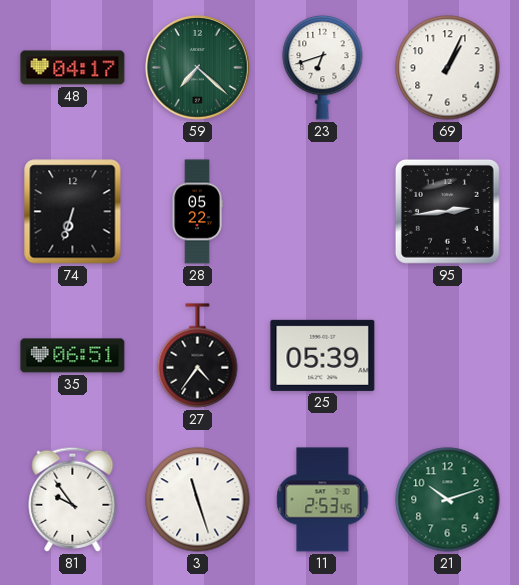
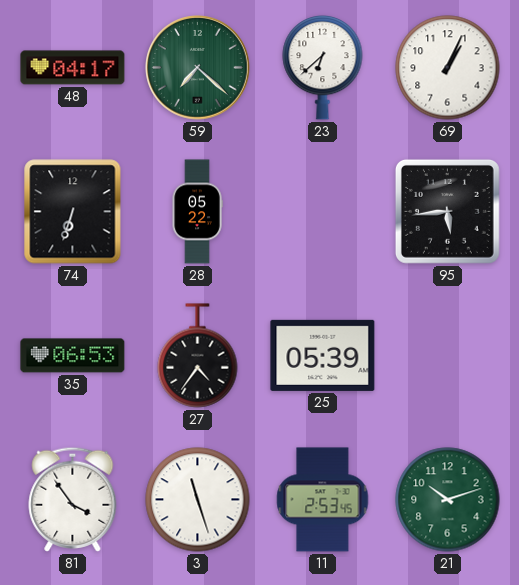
23: 6:42 -> 6:38 (323, 67)
95: 2:44 -> 5:44 (447, 211)
35: 06:51 -> 06:53 (73, 356)
81: 9:54 -> 3:54 (73, 499)
